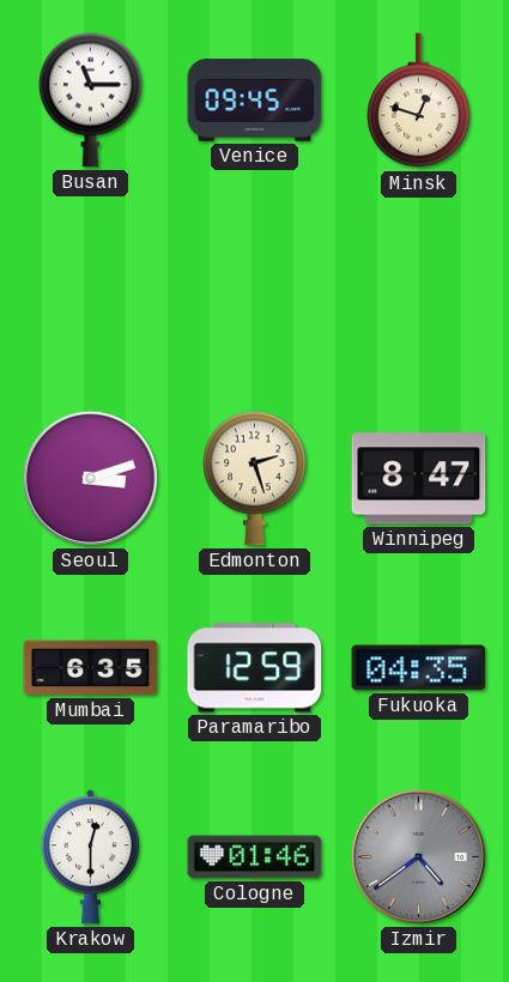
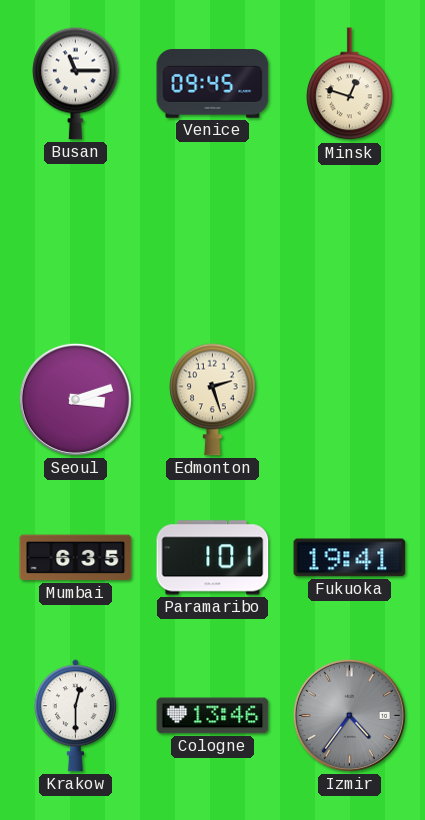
Winnipeg: 8:47 -> none (419, 479)
Paramaribo: 12:59 -> 1:01 (213, 558)
Fukuoka: 04:35 -> 19:41 (350, 558)
Cologne: 01:46 -> 13:46 (213, 716)
Izmir: 4:39 -> 4:36 (349, 715)
